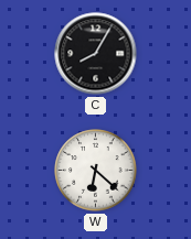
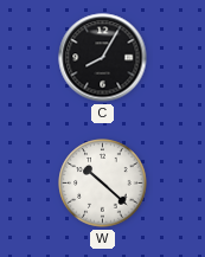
W: 6:22 -> 10:22 (103, 184)
